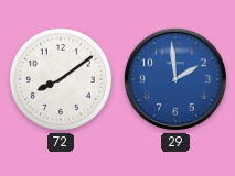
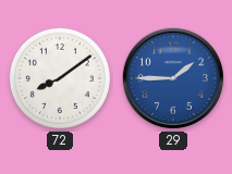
29: 1:59 -> 1:45 (173, 78)
